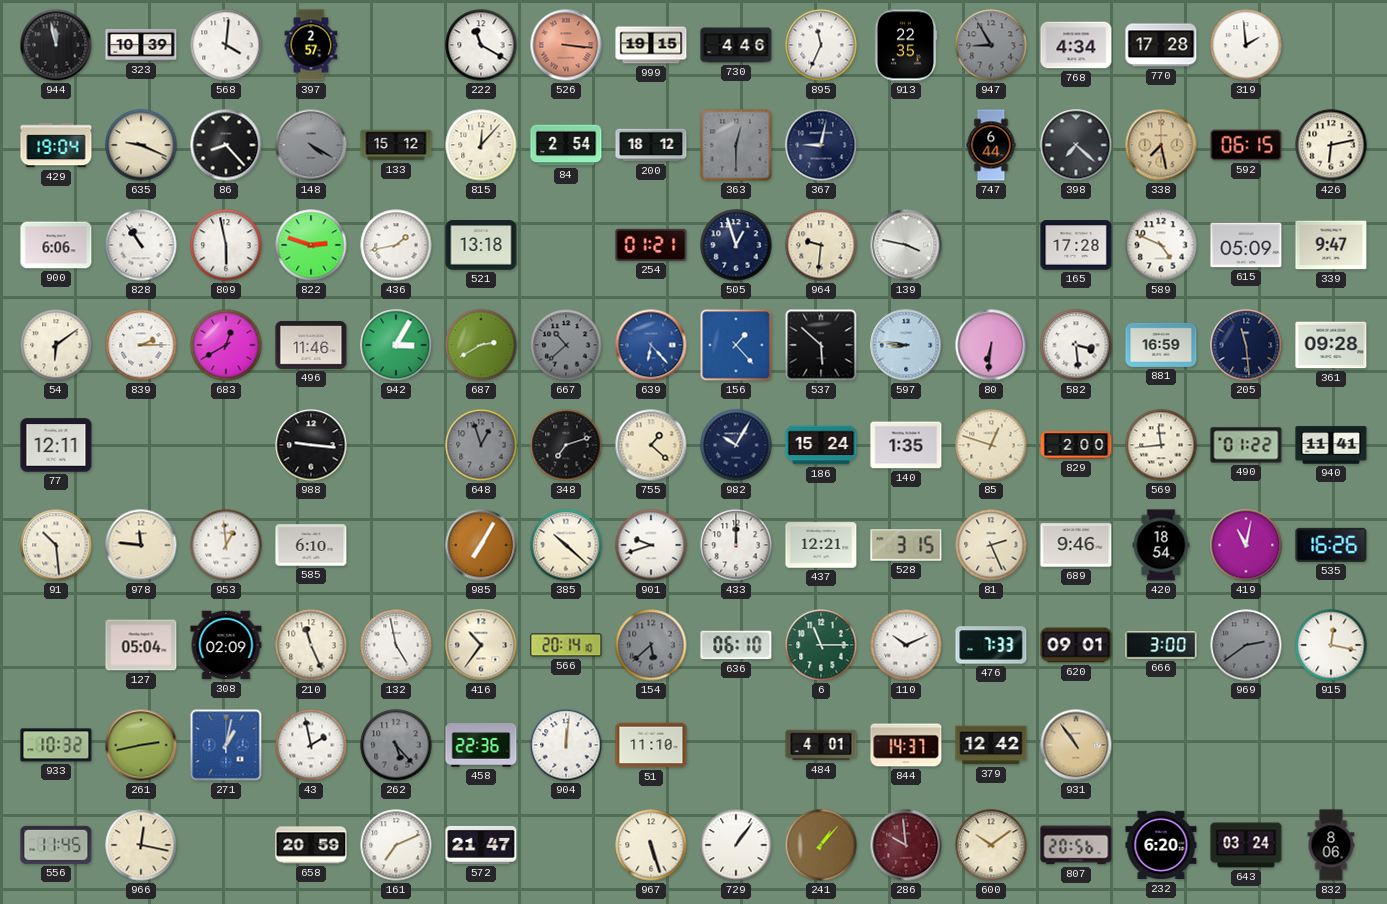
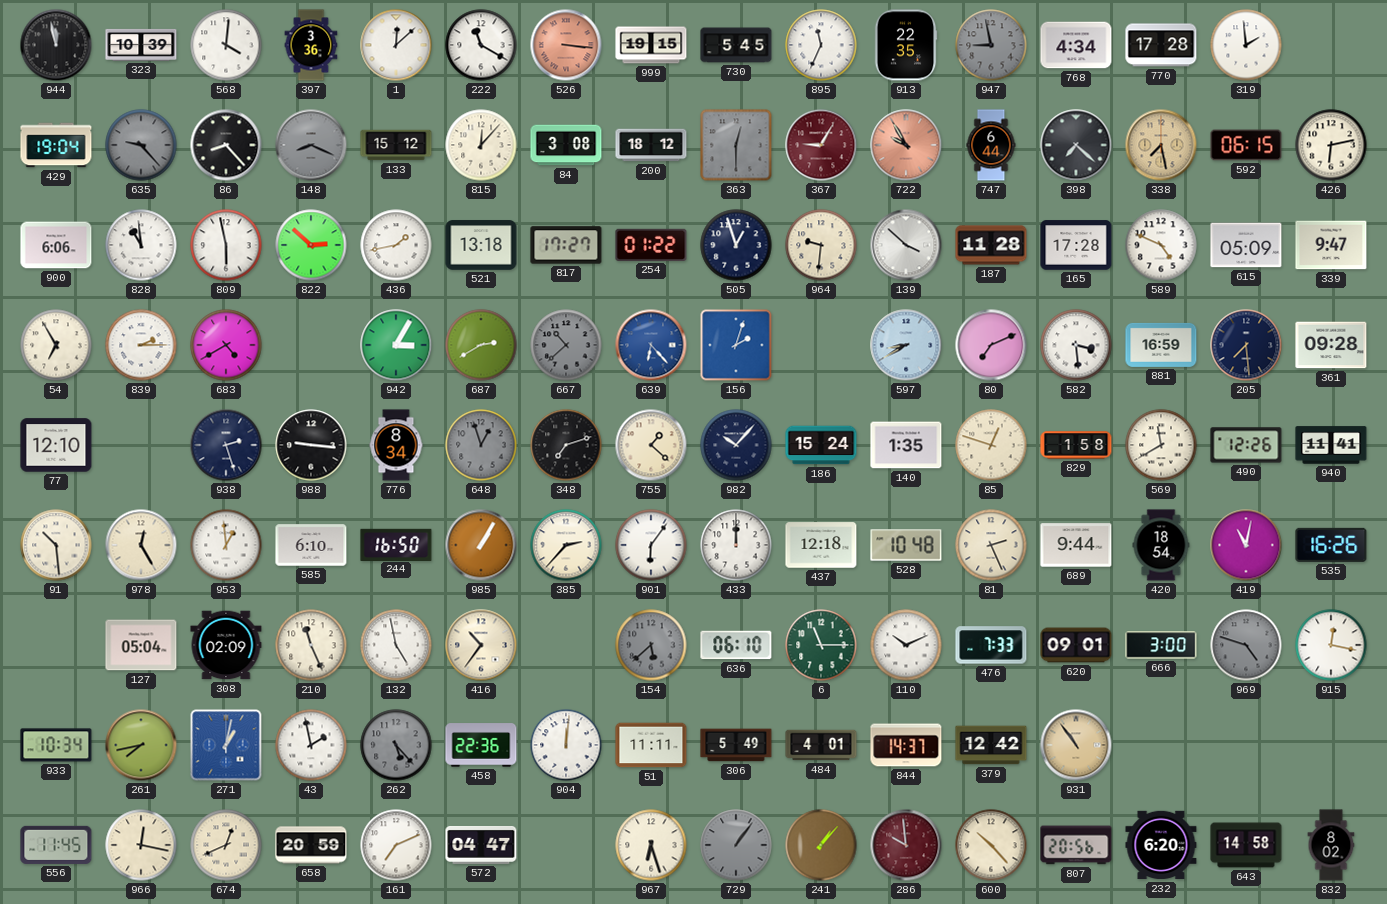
397: 2:57 -> 3:36 (311, 45)
1: none -> 12:08 (396, 45)
730: 4:46 -> 5:45 (736, 45)
947: 8:55 -> 8:58 (991, 45)
635: 9:19 -> 9:23 (141, 145)
635 dial: cream -> grey (141, 145)
148: 4:20 -> 8:19 (311, 145)
84: 2:54 -> 3:08 (566, 145)
367: 9:02 -> 9:05 (821, 145)
367 dial: navy -> burgundy (821, 145)
722: none -> 9:55 (906, 145)
828: 10:54 -> 10:59 (141, 245)
822: 2:48 -> 2:52 (311, 245)
817: none -> 17:27 (566, 245)
254: 01:21 -> 01:22 (651, 245)
139: 3:47 -> 3:52 (906, 245)
187: none -> 11:28 (991, 245)
54: 6:09 -> 6:55 (56, 345)
683: 12:40 -> 4:40 (226, 345)
496: 11:46 -> none (311, 345)
156: 1:23 -> 2:03 (736, 345)
537: 5:52 -> none (821, 345)
597: 8:46 -> 8:40 (906, 345)
80: 6:31 -> 7:11 (991, 345)
205: 11:29 -> 7:29 (1246, 345)
77: 12:11 -> 12:10 (56, 445)
938: none -> 2:27 (226, 445)
776: none -> 8:34 (396, 445)
982: 10:05 -> 10:07 (736, 445)
829: 2:00 -> 1:58 (1076, 445)
569: 11:44 -> 11:40 (1161, 445)
490: 01:22 -> 12:26 (1246, 445)
978: 11:46 -> 12:25 (141, 545)
244: none -> 16:50 (396, 544)
985: 7:05 -> 1:05 (481, 545)
385: 10:22 -> 2:37 (566, 545)
901: 9:42 -> 6:06 (651, 545)
437: 12:21 -> 12:18 (821, 545)
528: 3:15 -> 10:48 (906, 545)
689: 9:46 -> 9:44 (1076, 545)
566: 20:14 -> none (566, 645)
969: 2:39 -> 4:48 (1246, 645)
933: 10:32 -> 10:34 (56, 745)
261: 2:43 -> 7:43 (141, 745)
51: 11:10 -> 11:11 (651, 745)
306: none -> 5:49 (736, 745)
674: none -> 12:41 (226, 845)
572: 21:47 -> 04:47 (481, 845)
967: 5:27 -> 6:27 (651, 845)
729 dial: white -> grey (736, 845)
600: 10:09 -> 10:23 (991, 845)
643: 03:24 -> 14:58 (1246, 845)
832: 8:06 -> 8:02 (1331, 845)
